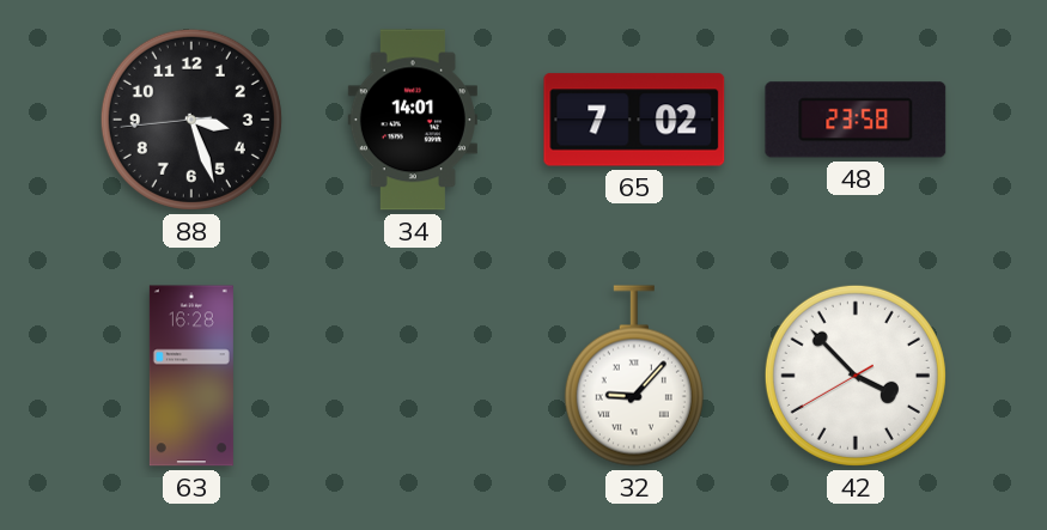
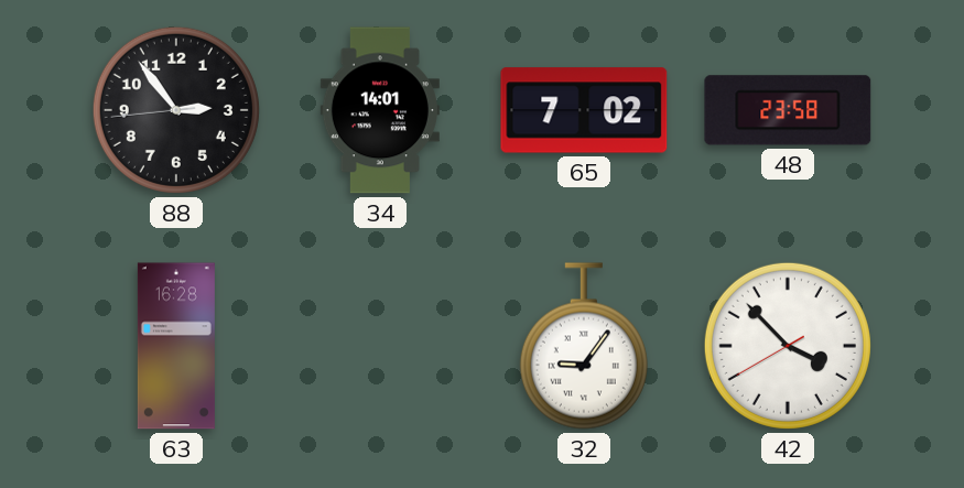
88: 3:26 -> 2:53 (176, 110)
32: 9:07 -> 9:06 (584, 346)
